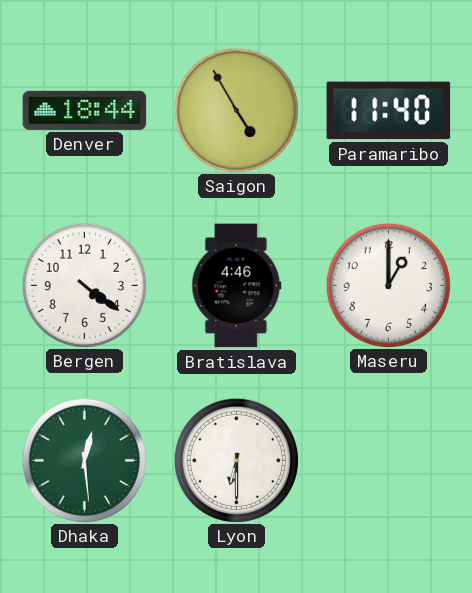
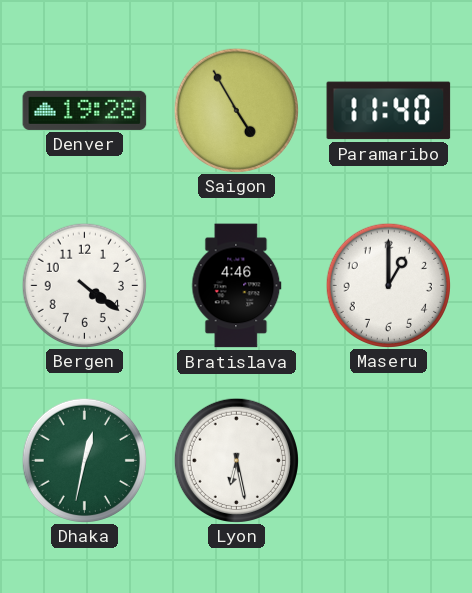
Denver: 18:44 -> 19:28 (85, 110)
Dhaka: 12:29 -> 12:32 (84, 460)
Lyon: 6:30 -> 6:28 (236, 460)
